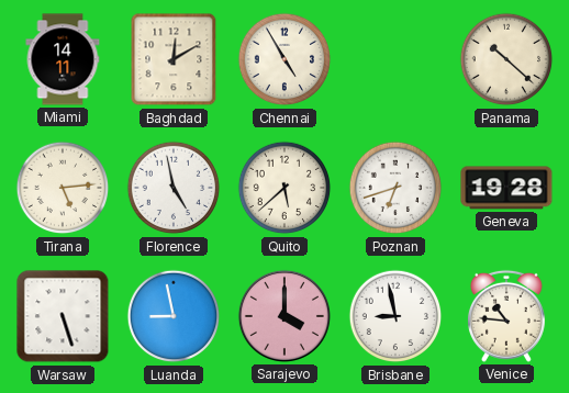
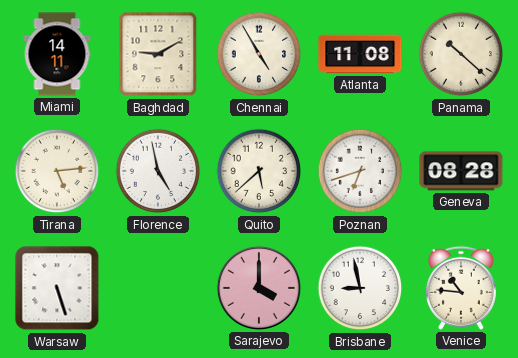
Baghdad: 12:10 -> 9:10 (158, 54)
Atlanta: none -> 11:08 (360, 54)
Geneva: 19:28 -> 08:28 (461, 171)
Luanda: 8:58 -> none (174, 316)
